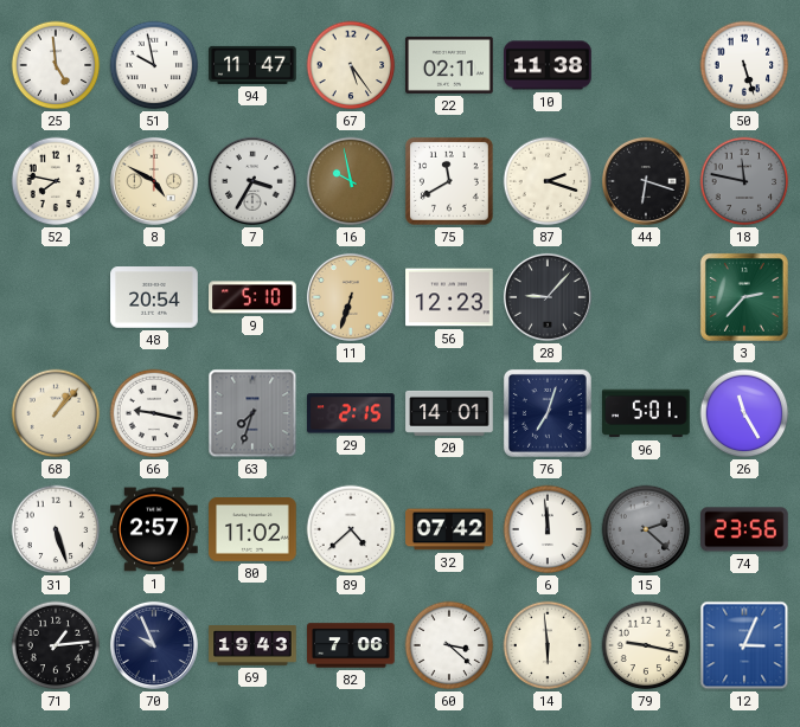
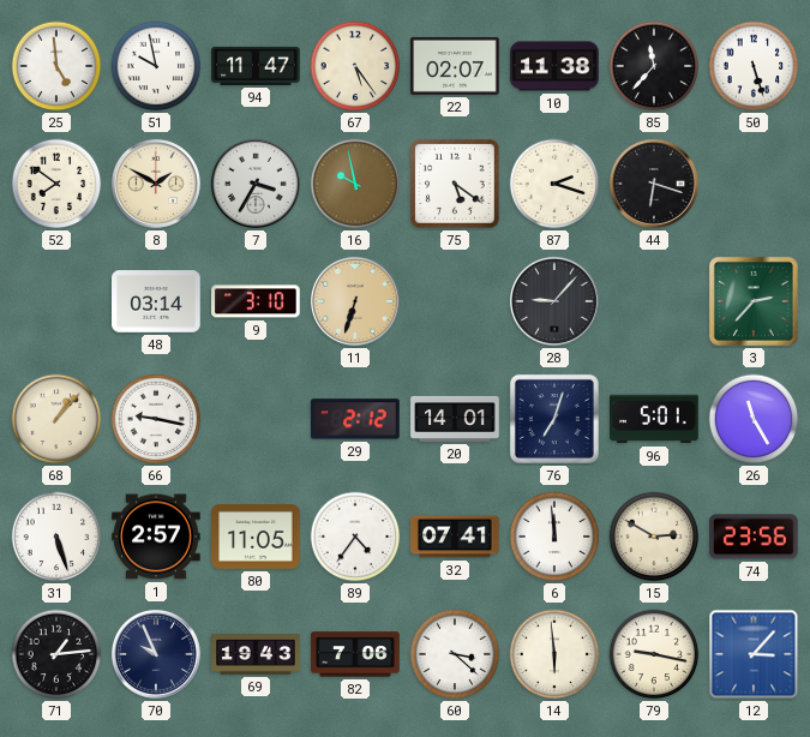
22: 02:11 -> 02:07 (455, 66)
85: none -> 11:37 (654, 66)
52: 7:47 -> 7:51 (56, 184)
8: 4:50 -> 1:50 (156, 184)
75: 11:40 -> 5:21 (455, 184)
18: 11:47 -> none (744, 181)
48: 20:54 -> 03:14 (156, 301)
9: 5:10 -> 3:10 (257, 301)
56: 12:23 -> none (449, 297)
63: 7:33 -> none (252, 413)
29: 2:15 -> 2:12 (356, 419)
80: 11:02 -> 11:05 (256, 538)
89: 4:38 -> 4:36 (355, 537)
32: 07:42 -> 07:41 (455, 537)
15: 2:22 -> 2:50 (654, 537)
15 dial: grey -> cream (654, 537)
12: 3:04 -> 3:07 (754, 654)
